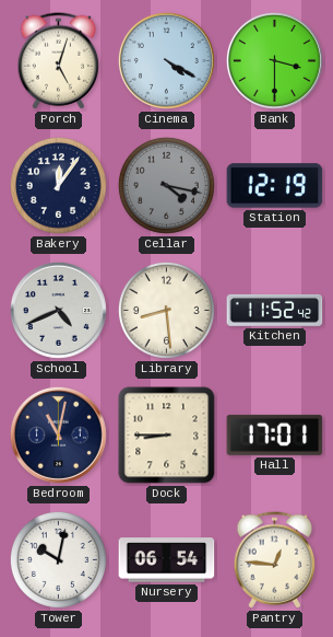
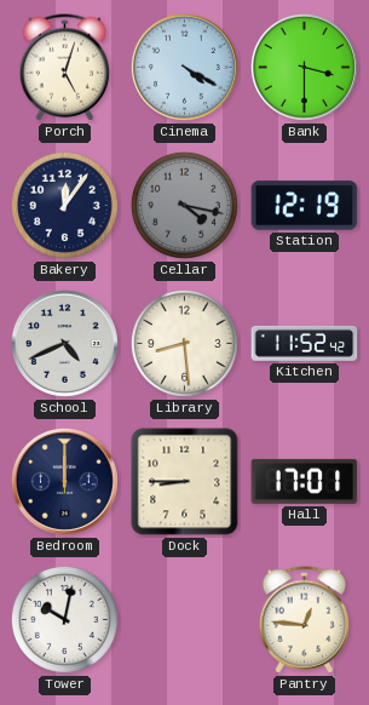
Bedroom: 11:02 -> 12:00 (64, 481)
Nursery: 06:54 -> none (167, 560)
